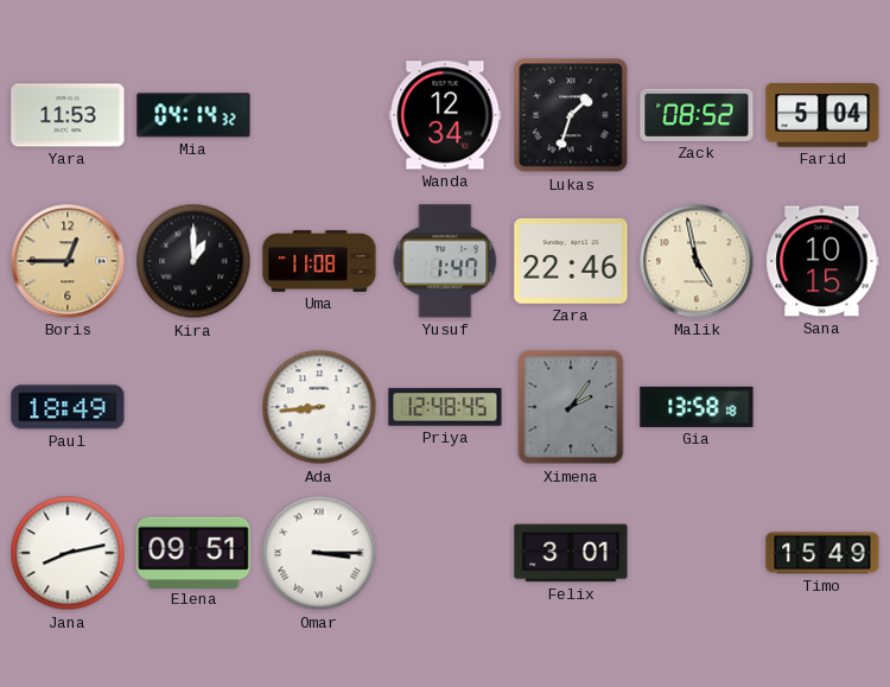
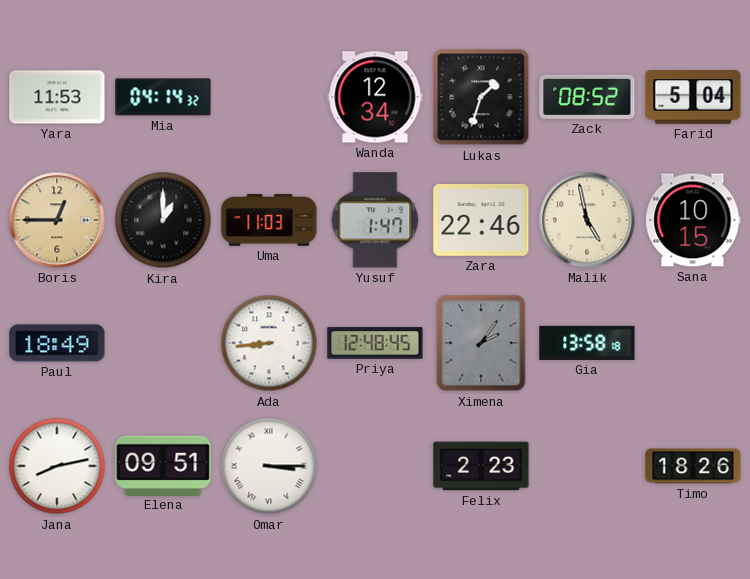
Uma: 11:08 -> 11:03 (269, 221)
Felix: 3:01 -> 2:23 (481, 466)
Timo: 15:49 -> 18:26 (693, 466)
